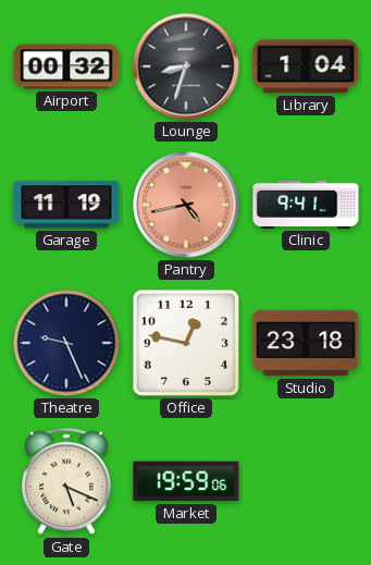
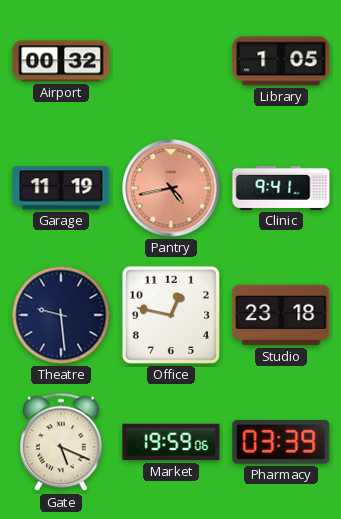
Lounge: 8:33 -> none (186, 66)
Library: 1:04 -> 1:05 (281, 61)
Theatre: 9:26 -> 9:29 (61, 315)
Pharmacy: none -> 03:39 (281, 443)
